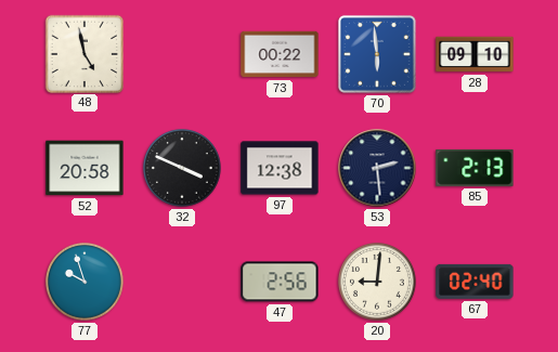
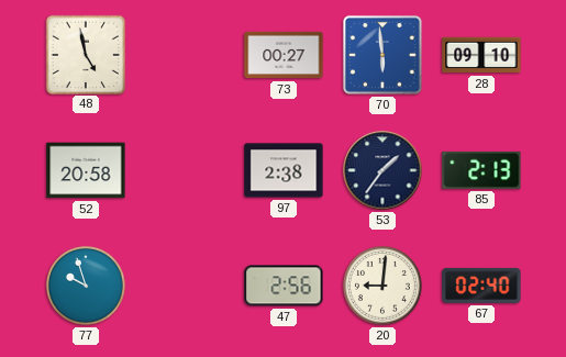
73: 00:22 -> 00:27 (284, 55)
32: 3:49 -> none (182, 168)
97: 12:38 -> 2:38 (284, 170)
53: 2:29 -> 1:36 (382, 170)
